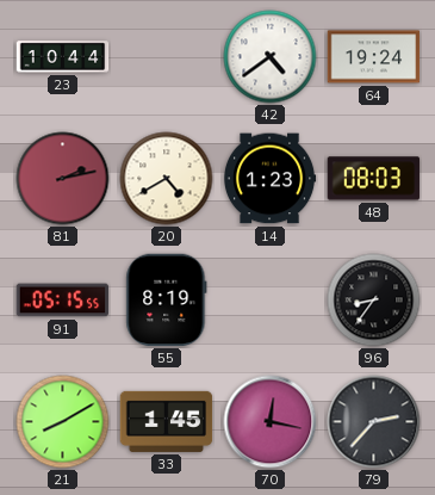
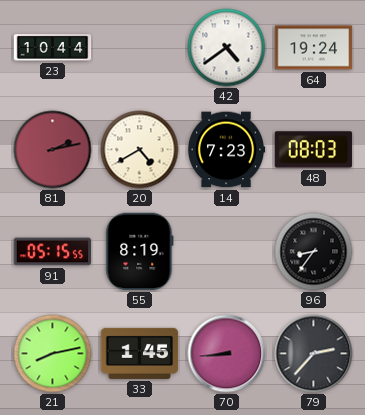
14: 1:23 -> 7:23 (226, 150)
21: 8:10 -> 8:13 (53, 354)
70: 12:17 -> 8:44 (227, 354)
